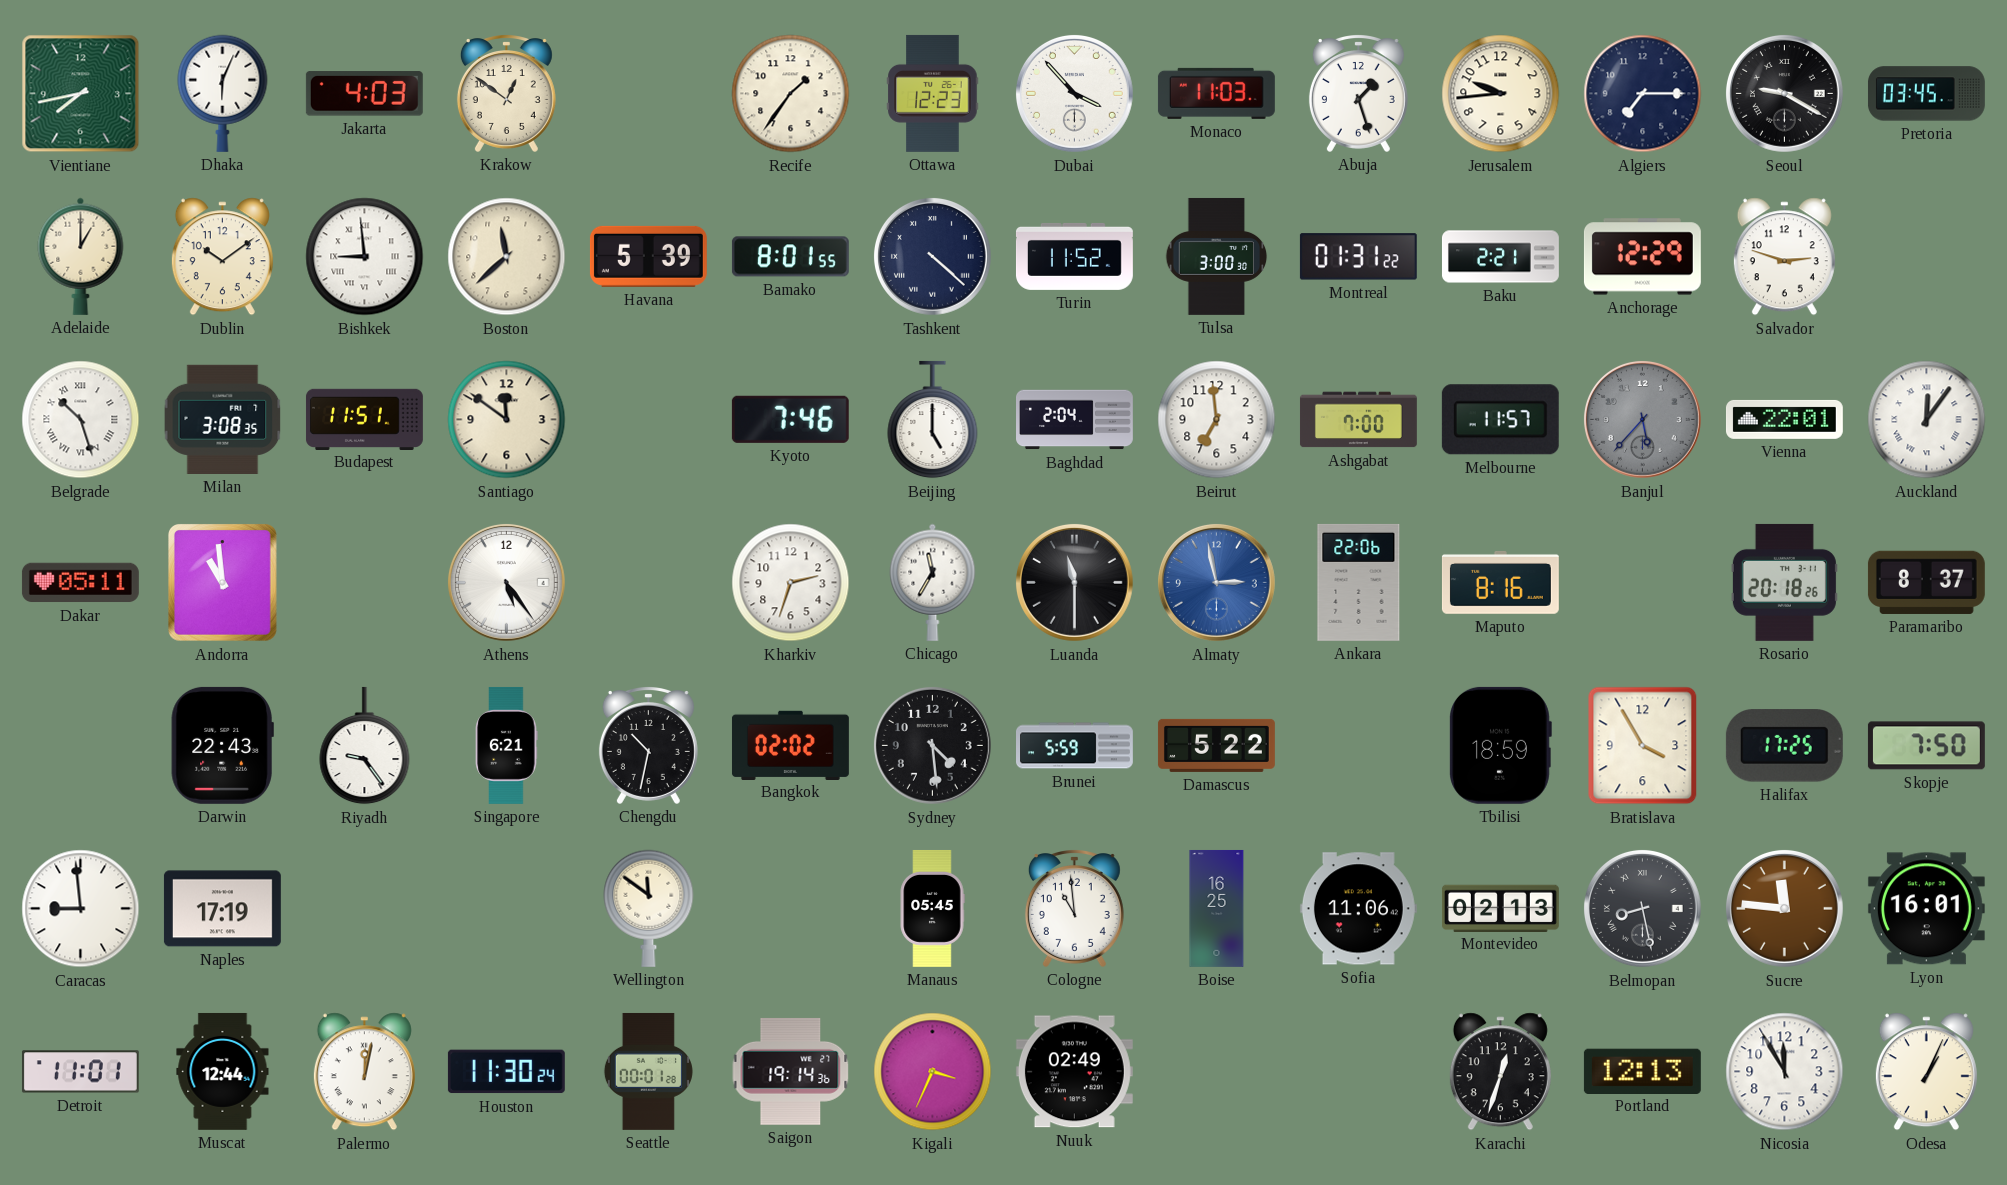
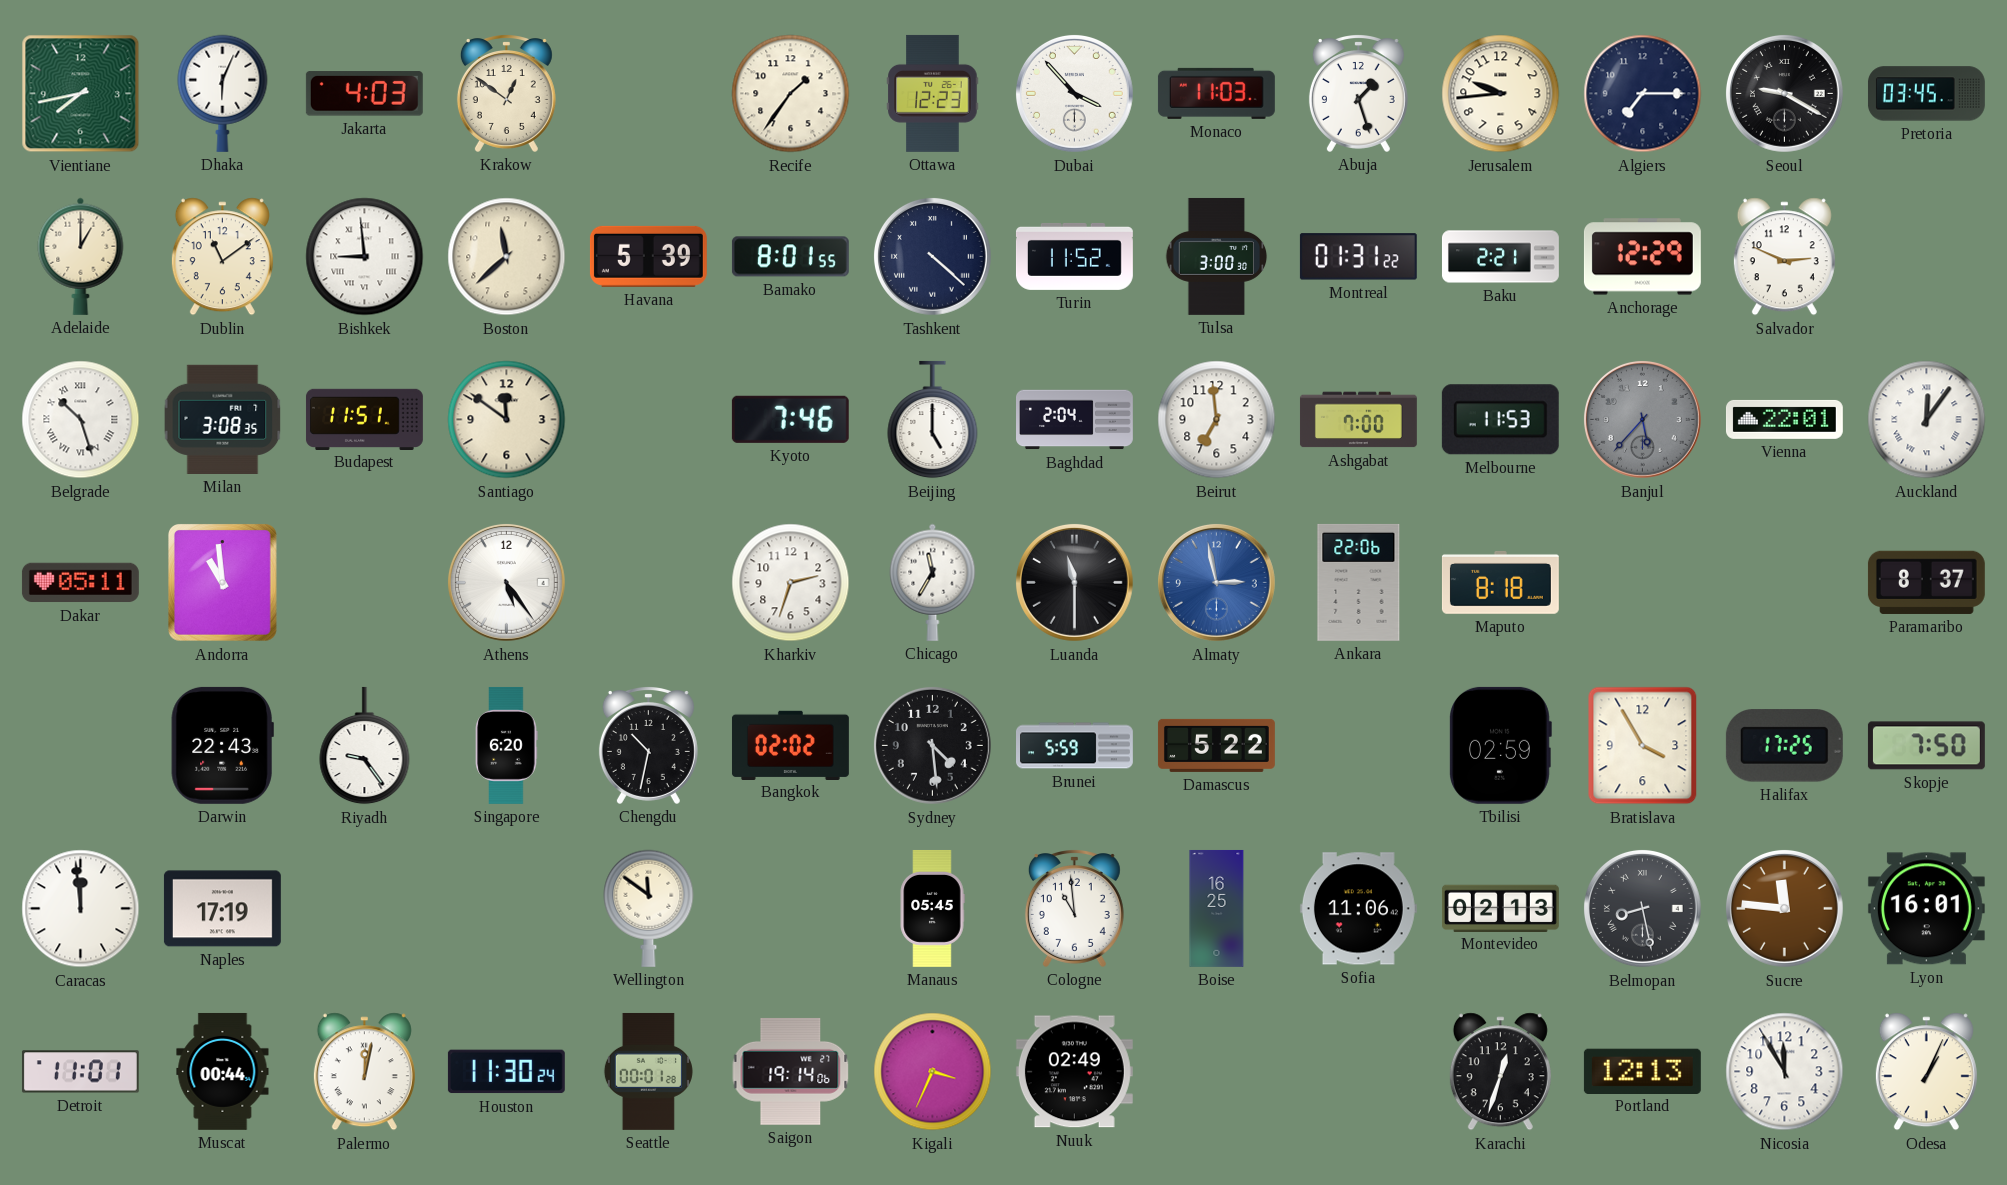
Dublin: 10:09 -> 11:09 (222, 257)
Salvador: 2:48 -> 2:49 (1784, 257)
Melbourne: 11:57 -> 11:53 (1500, 420)
Maputo: 8:16 -> 8:18 (1500, 582)
Rosario: 20:18 -> none (1784, 582)
Singapore: 6:21 -> 6:20 (506, 745)
Tbilisi: 18:59 -> 02:59 (1500, 745)
Caracas: 8:59 -> 11:59 (81, 909)
Muscat: 12:44 -> 00:44 (223, 1071)
Saigon: 19:14:36 -> 19:14:06 (791, 1071)
